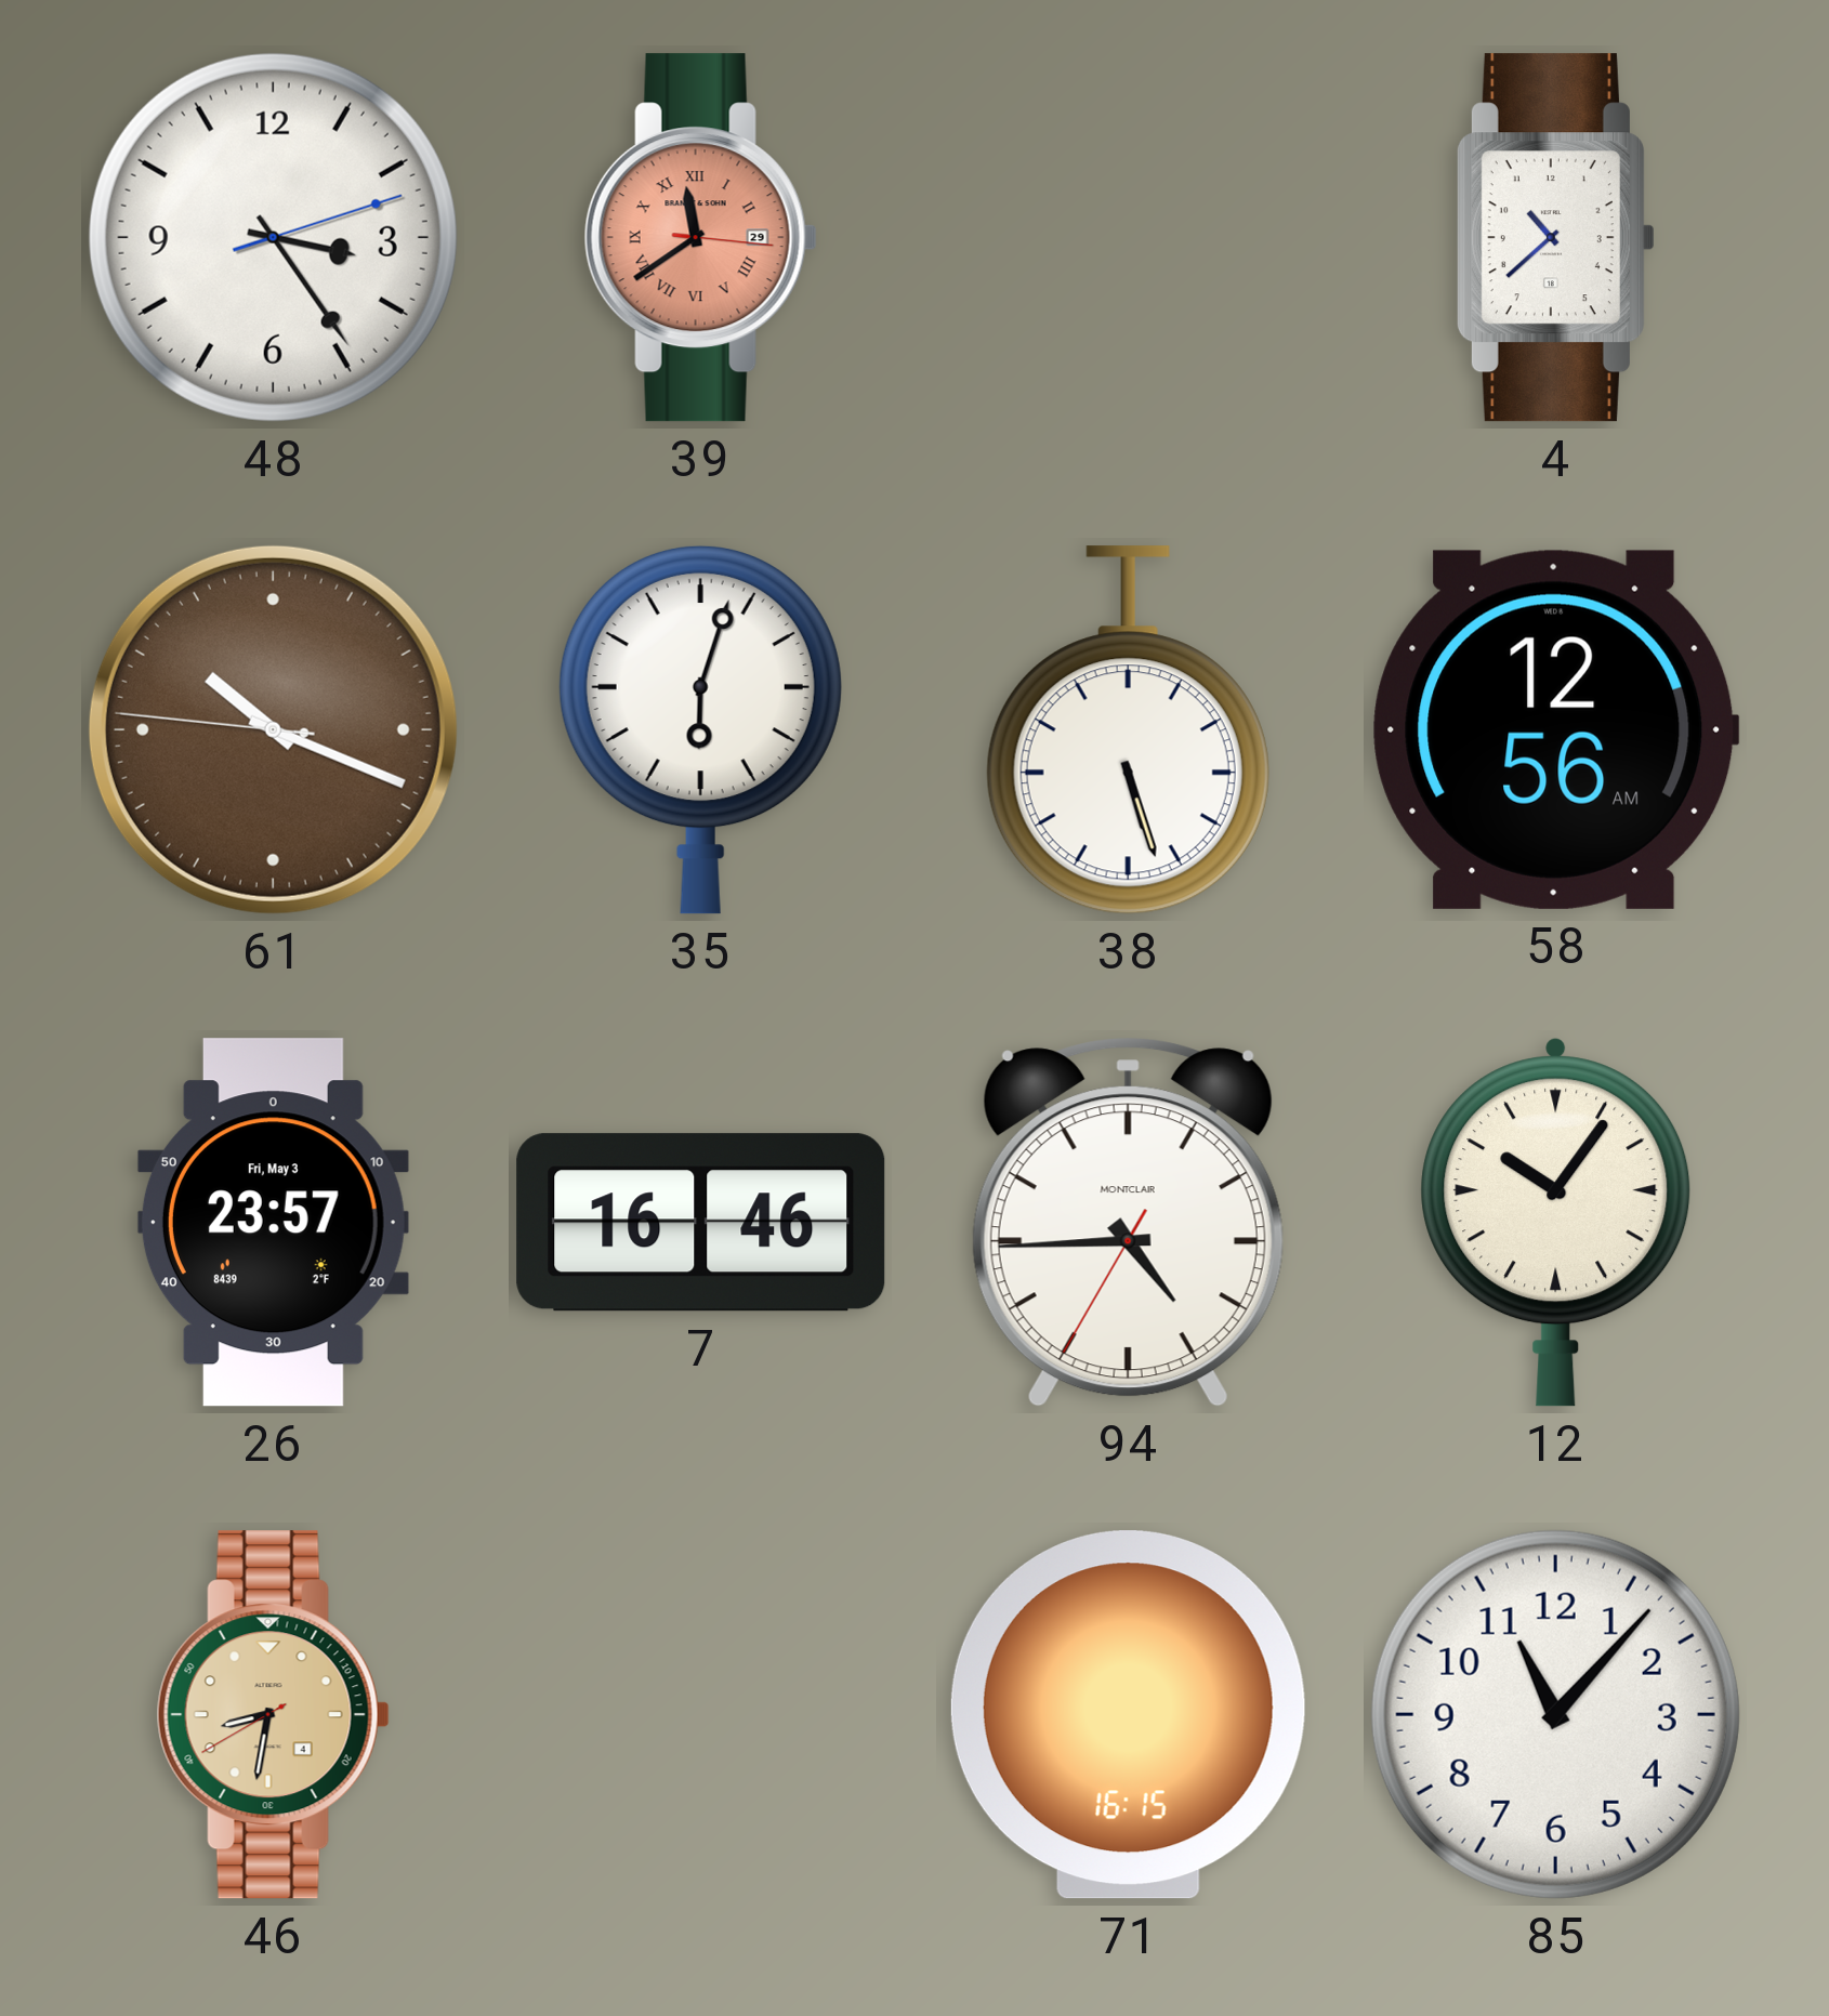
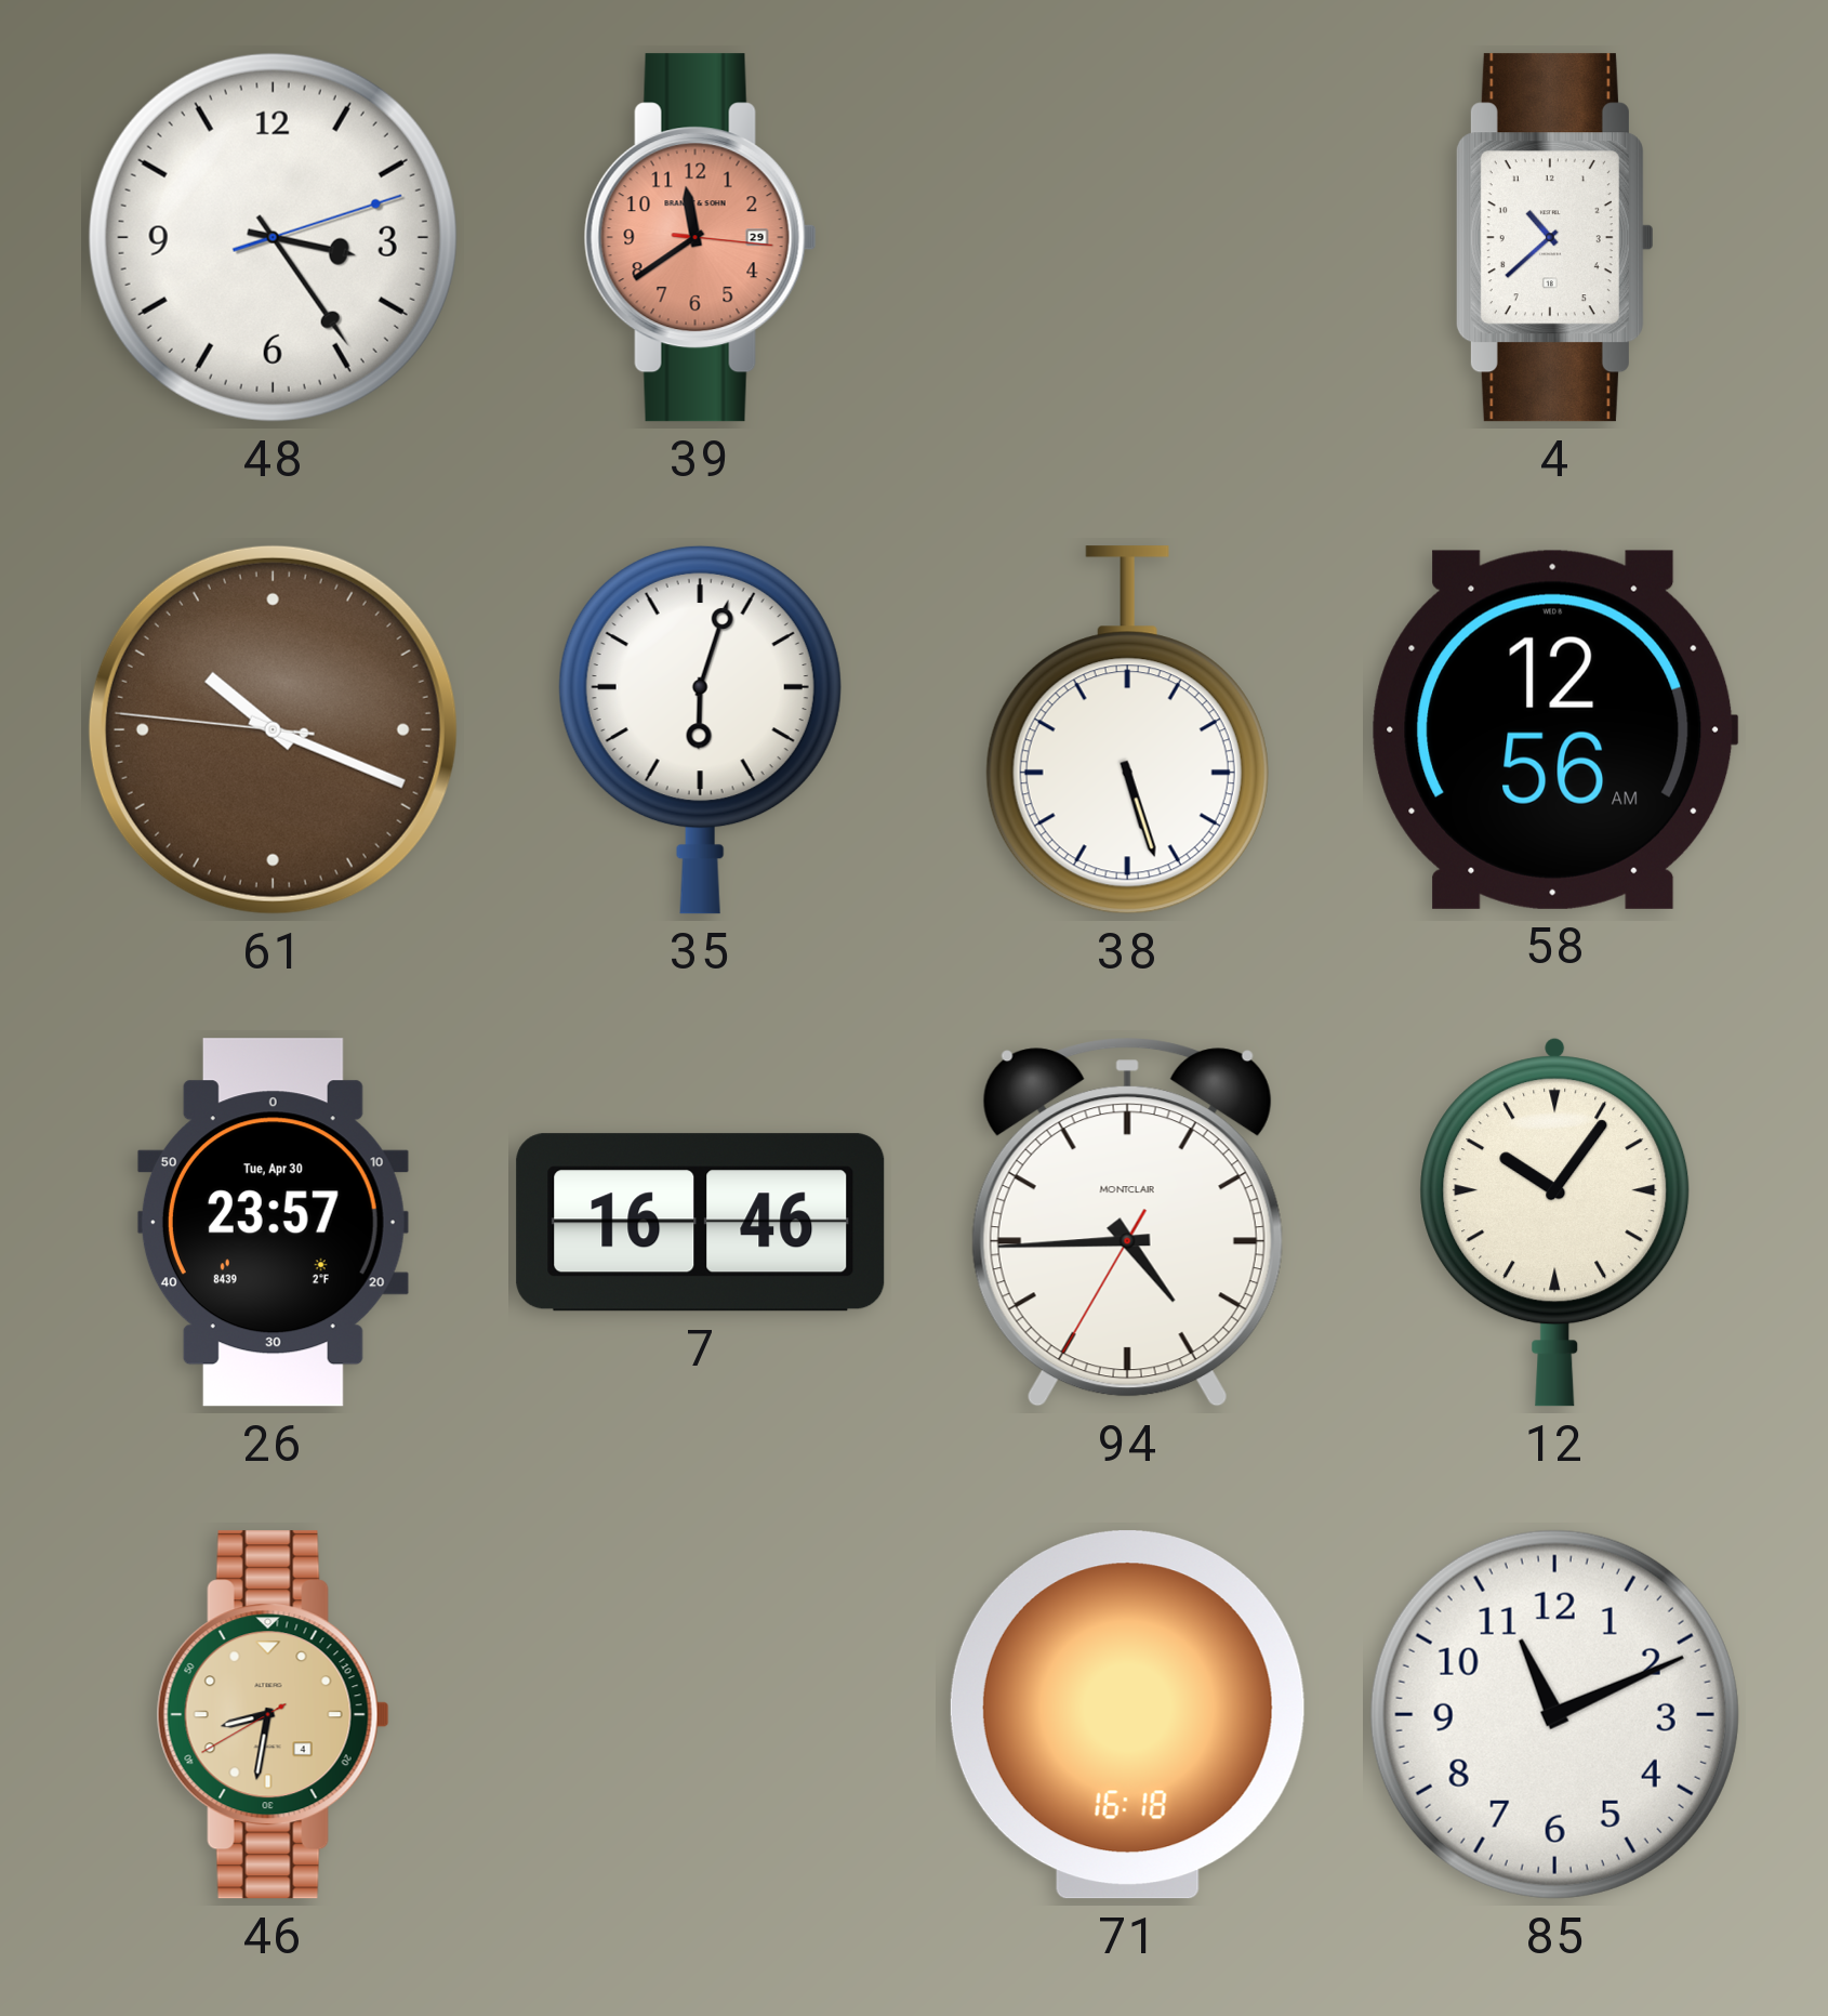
39 numerals: Roman -> Arabic (700, 238)
26 date: Fri, May 3 -> Tue, Apr 30 (273, 1223)
71: 16:15 -> 16:18 (1127, 1715)
85: 11:07 -> 11:11 (1554, 1714)
